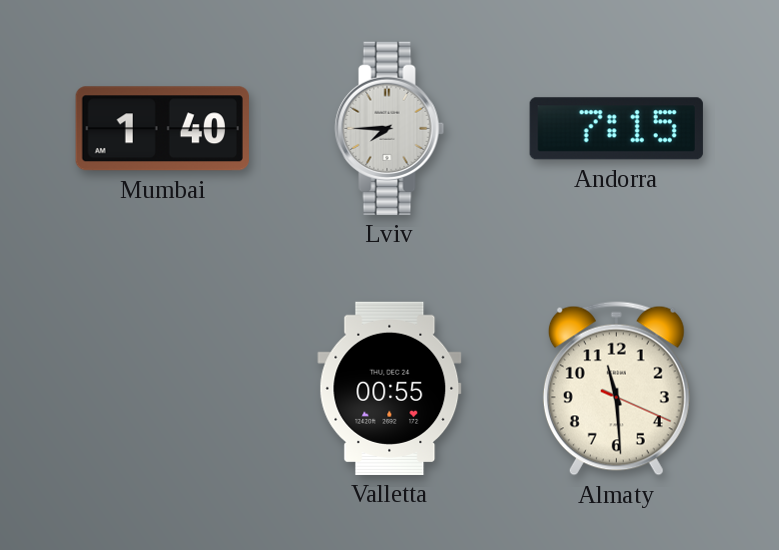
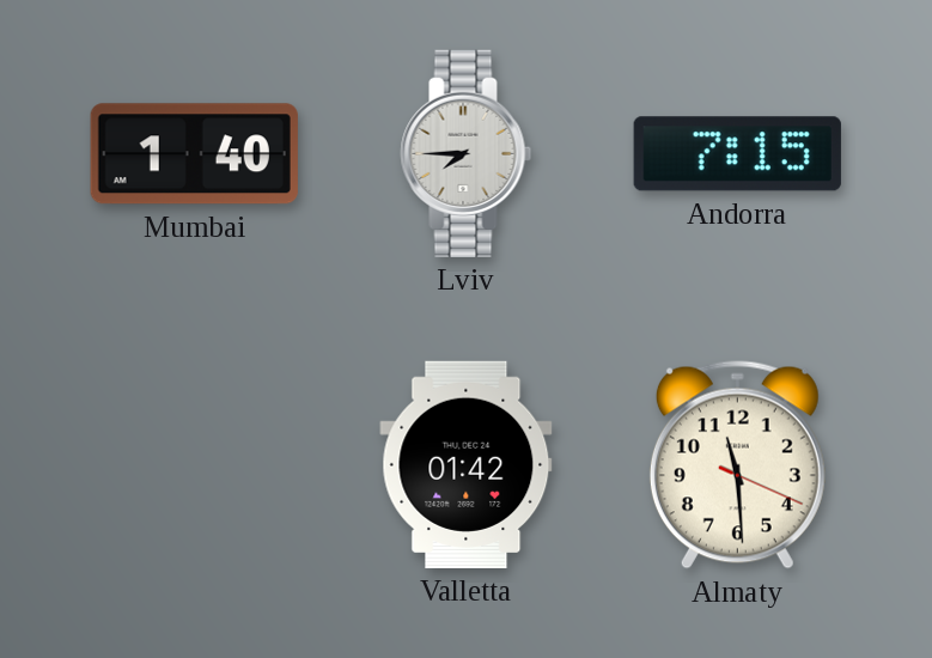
Valletta: 00:55 -> 01:42 (467, 464)
